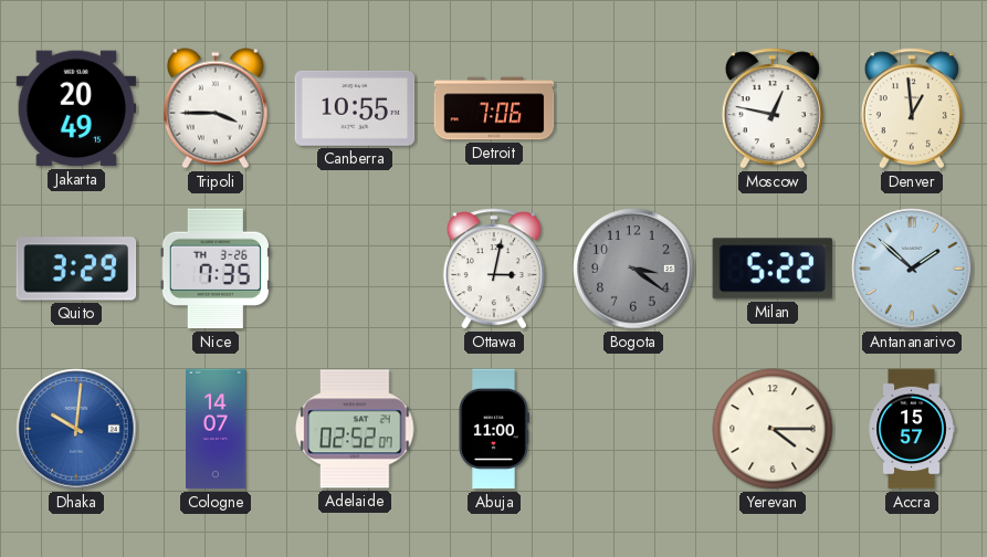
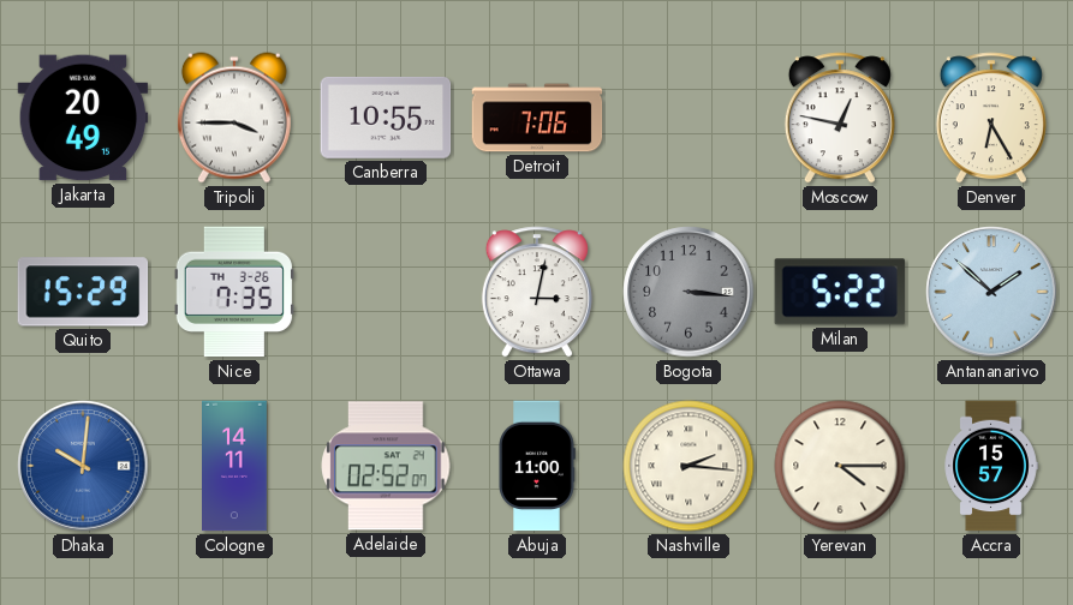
Denver: 12:59 -> 6:25 (991, 118)
Quito: 3:29 -> 15:29 (83, 292)
Bogota: 3:21 -> 3:16 (688, 292)
Cologne: 14:07 -> 14:11 (236, 466)
Nashville: none -> 2:16 (688, 466)
